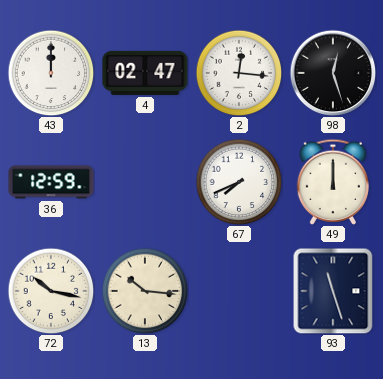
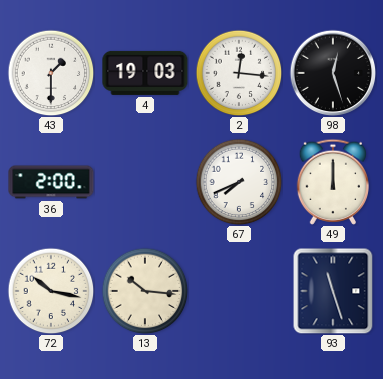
43: 12:00 -> 1:30 (51, 73)
4: 02:47 -> 19:03 (145, 73)
36: 12:59 -> 2:00 (51, 182)
